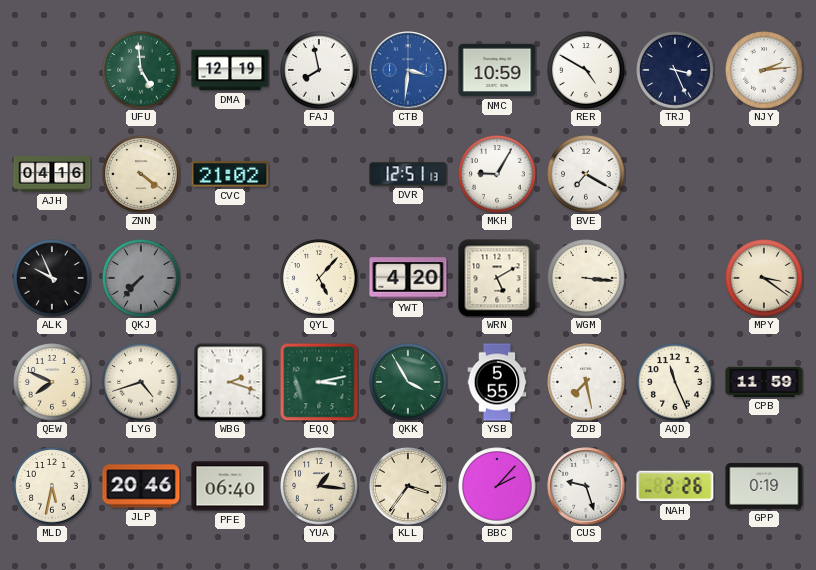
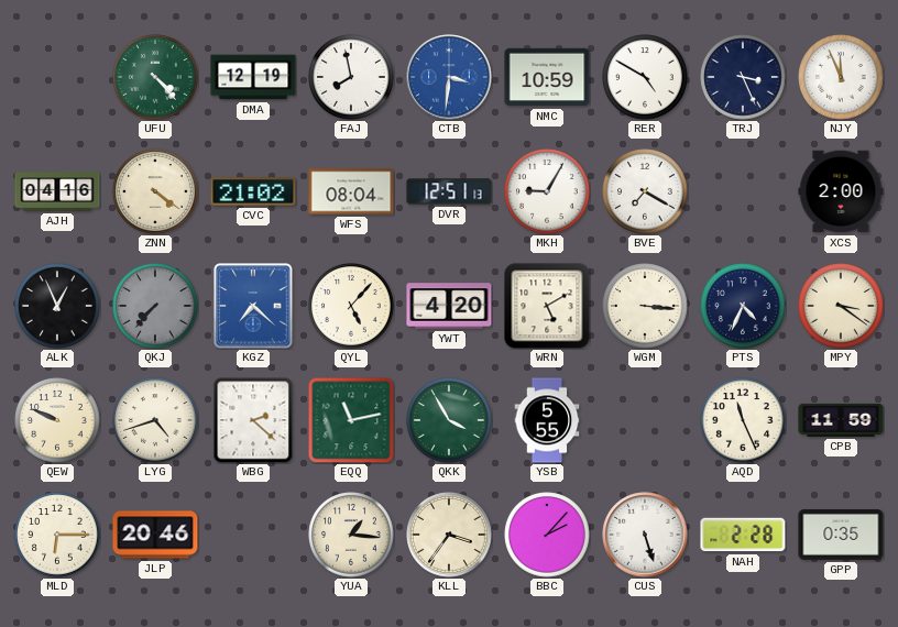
UFU: 4:59 -> 4:23 (155, 77)
NJY: 2:14 -> 11:56 (841, 77)
WFS: none -> 08:04 (351, 191)
XCS: none -> 2:00 (841, 191)
ALK: 9:56 -> 12:56 (57, 306)
KGZ: none -> 7:22 (253, 306)
PTS: none -> 4:34 (743, 306)
QEW: 7:49 -> 9:49 (57, 420)
WBG: 2:18 -> 2:22 (253, 420)
EQQ: 3:13 -> 11:13 (351, 420)
ZDB: 7:28 -> none (586, 382)
MLD: 5:32 -> 6:15 (57, 535)
PFE: 06:40 -> none (230, 486)
CUS: 9:27 -> 5:27 (645, 535)
NAH: 2:26 -> 2:28 (743, 535)
GPP: 0:19 -> 0:35 (841, 535)
